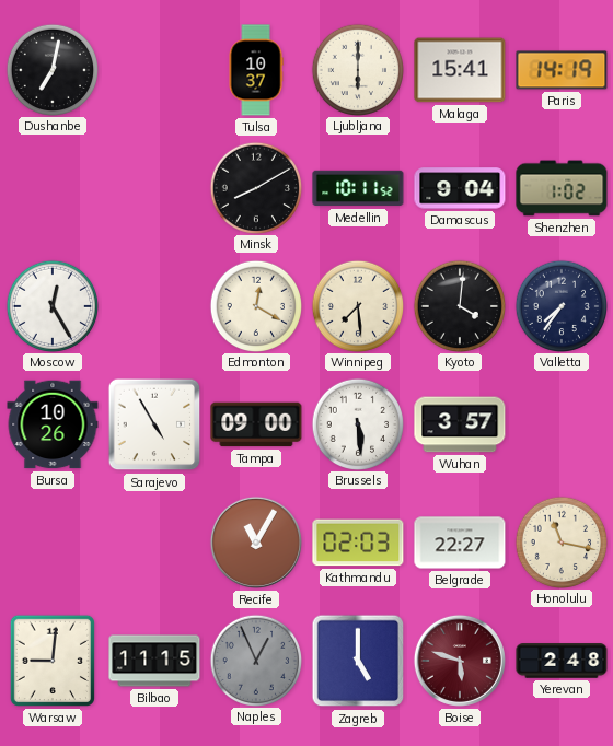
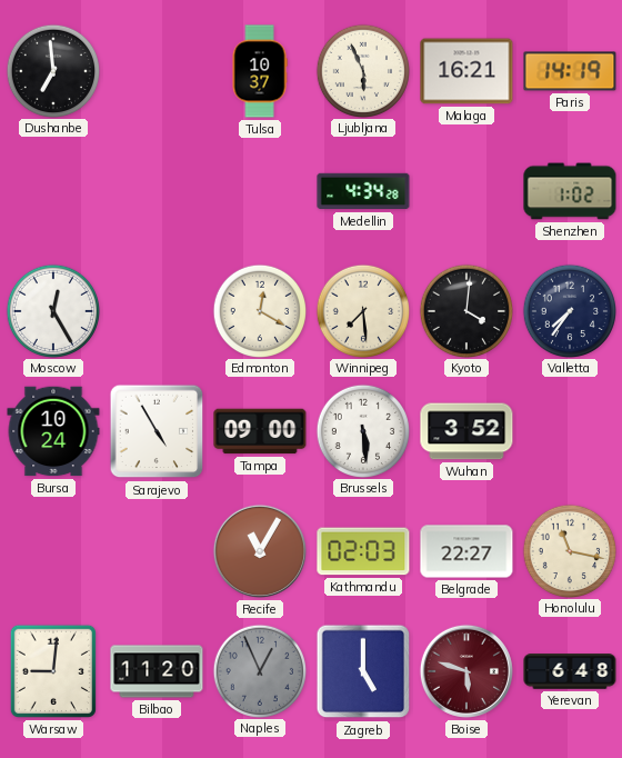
Dushanbe: 7:02 -> 6:59 (52, 70)
Ljubljana: 6:00 -> 5:56 (362, 70)
Malaga: 15:41 -> 16:21 (466, 71)
Minsk: 8:10 -> none (255, 187)
Medellin: 10:11 -> 4:34 (363, 191)
Damascus: 9:04 -> none (460, 188)
Bursa: 10:26 -> 10:24 (53, 431)
Wuhan: 3:57 -> 3:52 (466, 431)
Bilbao: 11:15 -> 11:20 (157, 671)
Yerevan: 2:48 -> 6:48 (570, 671)
